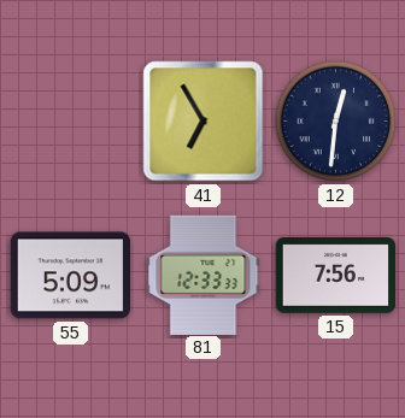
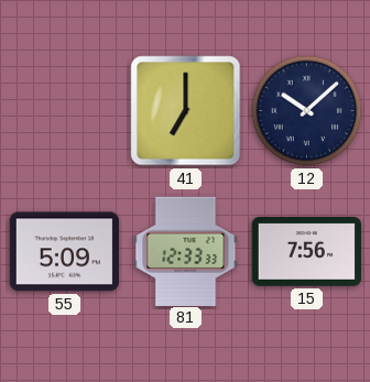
41: 6:55 -> 7:00 (186, 111)
12: 12:31 -> 10:08 (307, 111)
